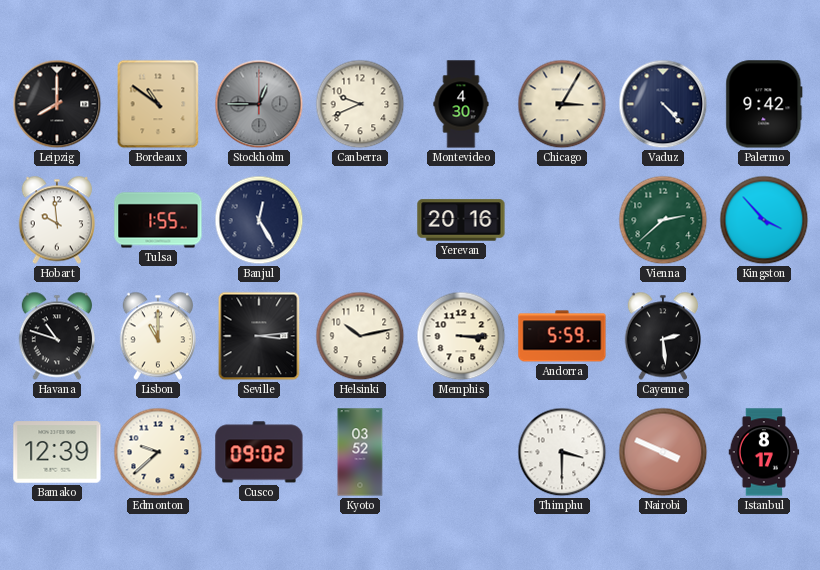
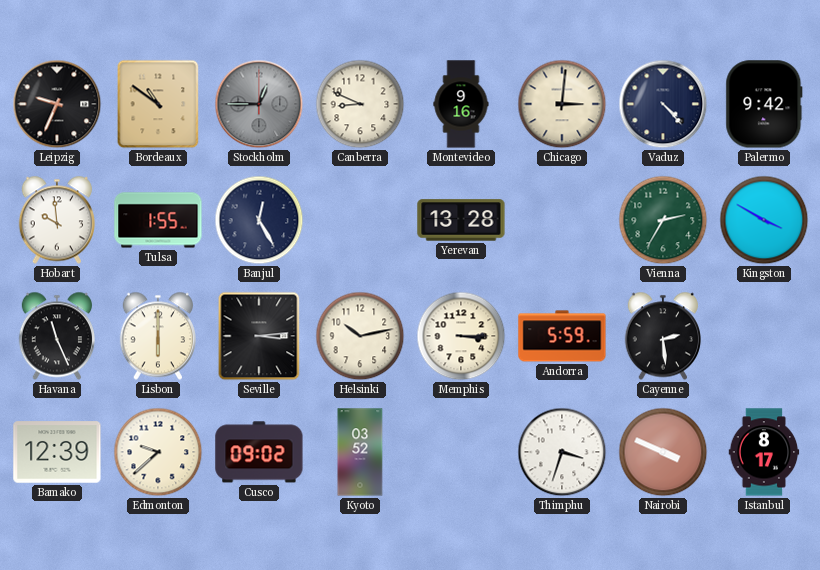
Leipzig: 8:00 -> 9:34 (57, 104)
Canberra: 9:41 -> 8:49 (360, 104)
Montevideo: 4:30 -> 9:16 (461, 104)
Chicago: 3:05 -> 3:01 (562, 104)
Yerevan: 20:16 -> 13:28 (461, 220)
Vienna: 2:38 -> 2:35 (663, 220)
Kingston: 3:53 -> 3:50 (764, 220)
Havana: 10:48 -> 11:26 (56, 336)
Lisbon: 11:00 -> 6:00 (157, 336)
Thimphu: 3:30 -> 3:33 (562, 452)
